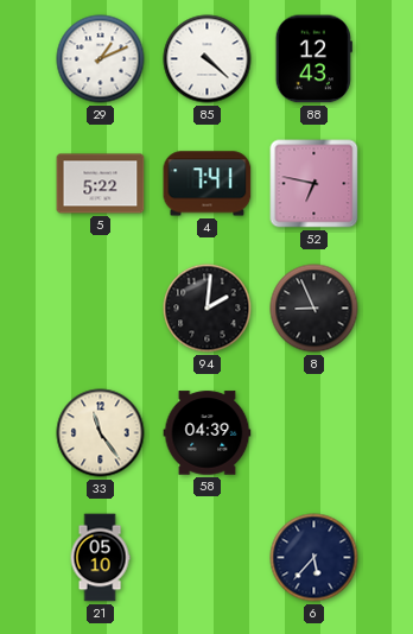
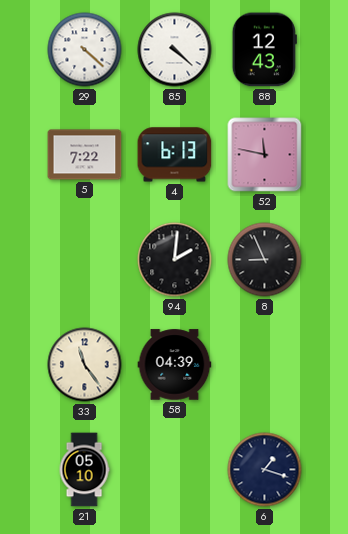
29: 1:11 -> 4:22 (85, 50)
5: 5:22 -> 7:22 (85, 155)
4: 7:41 -> 6:13 (175, 155)
52: 6:47 -> 11:47 (265, 155)
6: 5:37 -> 1:18 (265, 470)
